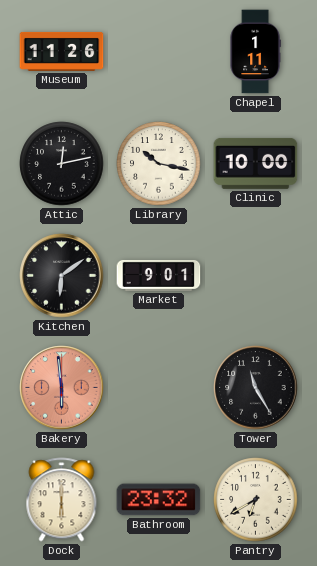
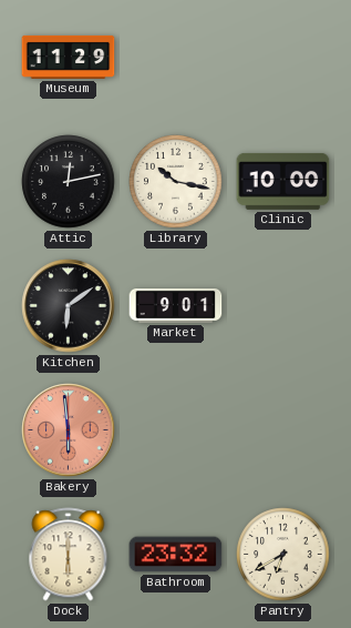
Museum: 11:26 -> 11:29 (69, 57)
Chapel: 1:11 -> none (255, 52)
Tower: 11:25 -> none (256, 388)
